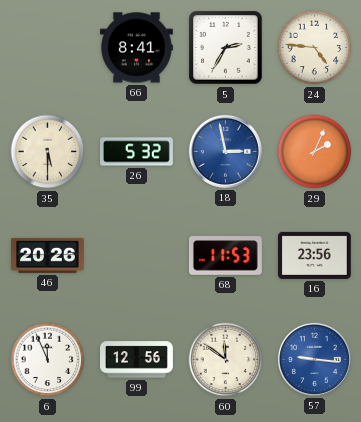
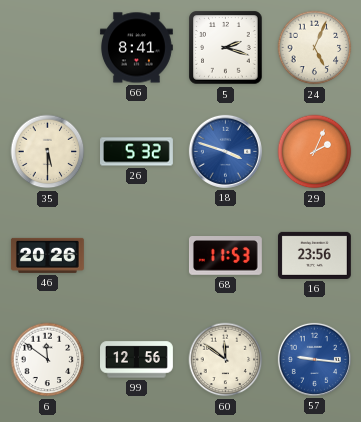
5: 2:35 -> 2:18 (226, 48)
24: 4:46 -> 5:04 (315, 48)
18: 2:58 -> 3:48 (225, 151)
6: 11:56 -> 11:51 (48, 360)
